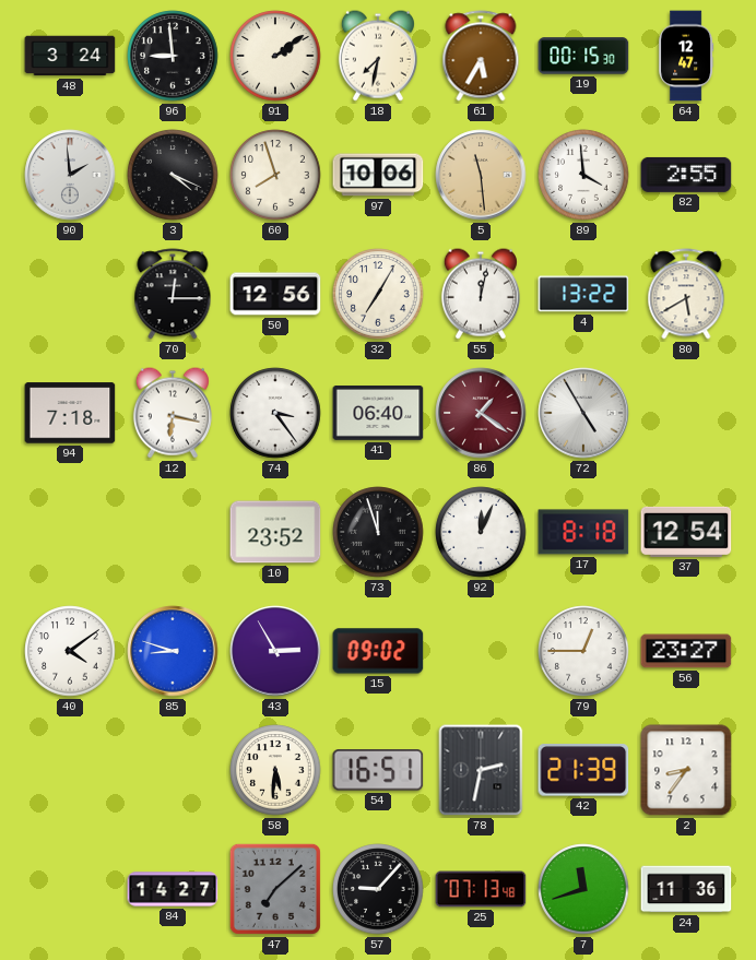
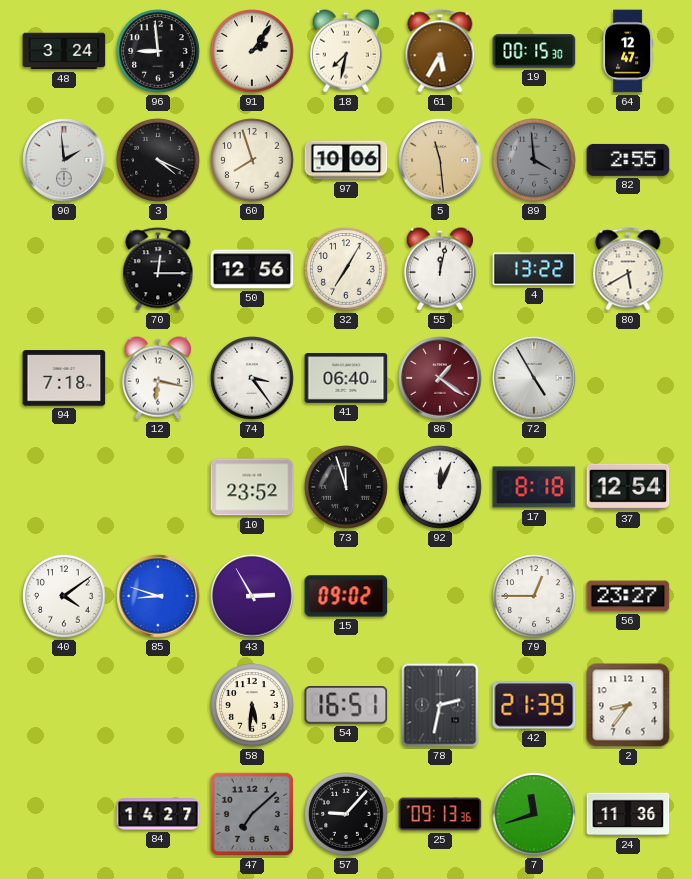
91: 2:09 -> 2:06 (252, 51)
89 dial: white -> grey (534, 160)
25: 07:13 -> 09:13 (440, 814)
